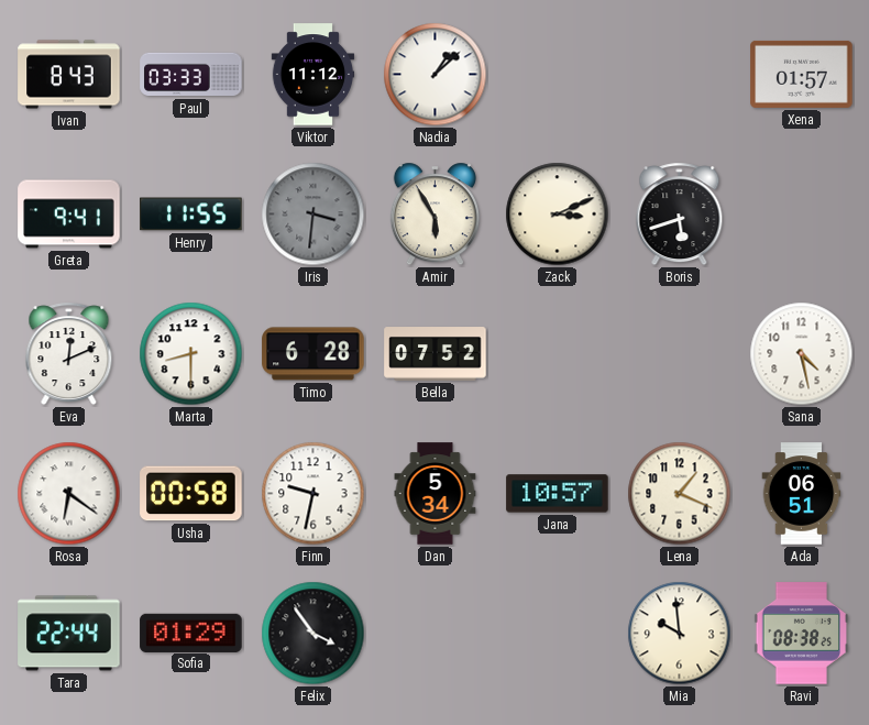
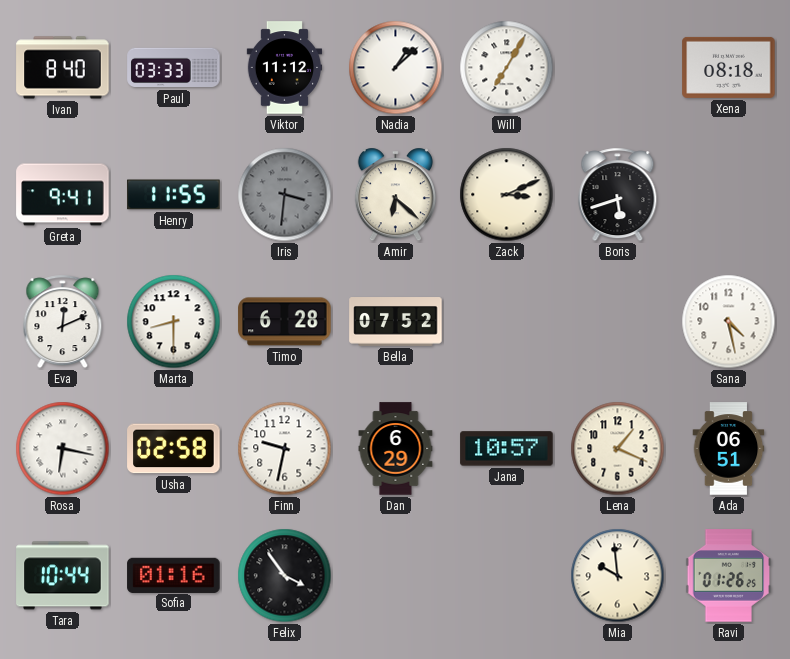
Ivan: 8:43 -> 8:40 (63, 68)
Will: none -> 7:05 (507, 68)
Xena: 01:57 -> 08:18 (729, 67)
Amir: 5:55 -> 6:22 (395, 195)
Rosa: 6:21 -> 6:17 (63, 449)
Usha: 00:58 -> 02:58 (174, 449)
Dan: 5:34 -> 6:29 (396, 449)
Tara: 22:44 -> 10:44 (63, 576)
Sofia: 01:29 -> 01:16 (174, 575)
Ravi: 08:38 -> 01:26 (729, 576)
